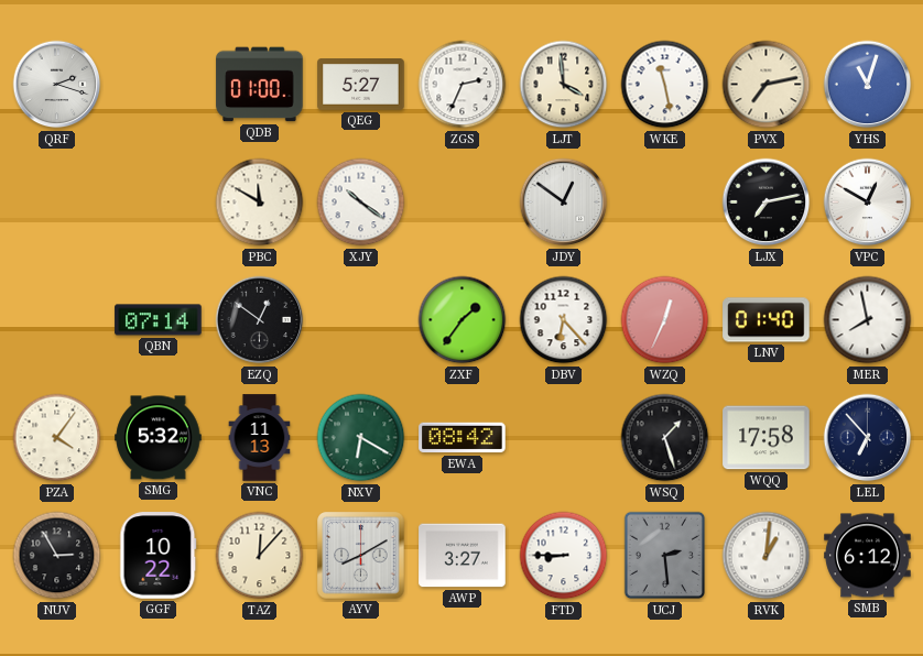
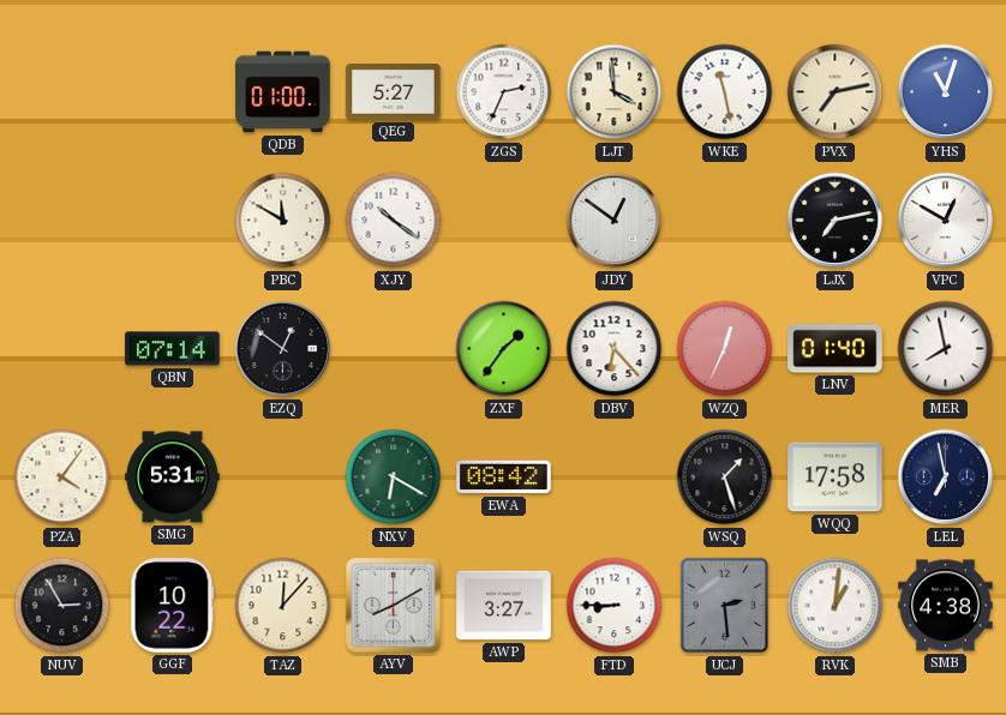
QRF: 2:18 -> none (57, 85)
SMG: 5:32 -> 5:31 (173, 477)
VNC: 11:13 -> none (260, 438)
LEL: 6:53 -> 6:58 (946, 477)
SMB: 6:12 -> 4:38 (946, 606)
